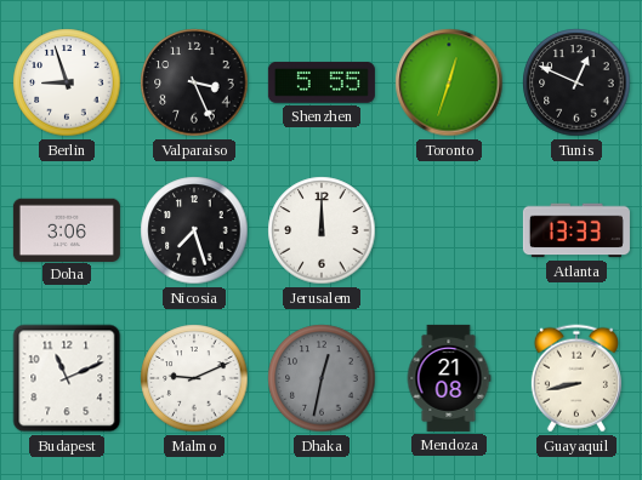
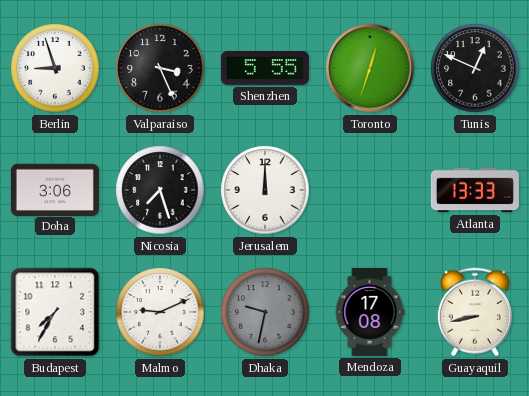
Budapest: 11:11 -> 7:35 (55, 312)
Dhaka: 12:32 -> 9:32 (265, 312)
Mendoza: 21:08 -> 17:08 (370, 312)
